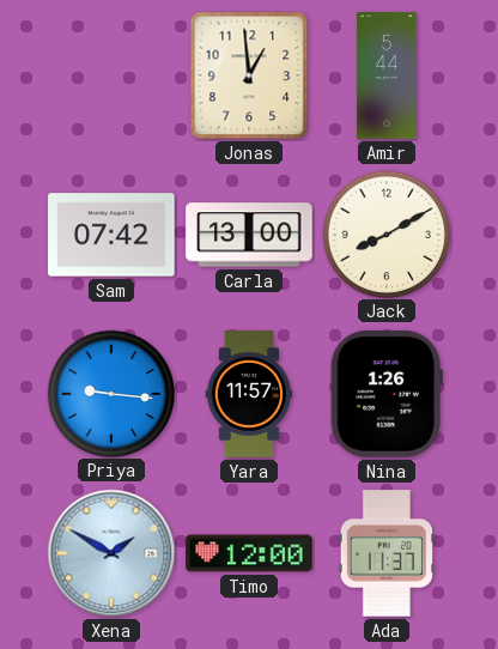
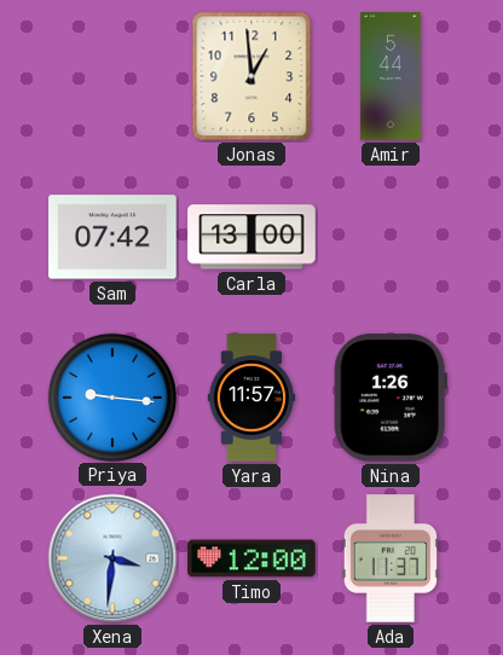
Jack: 8:10 -> none (385, 233)
Xena: 1:50 -> 3:31 (112, 558)
